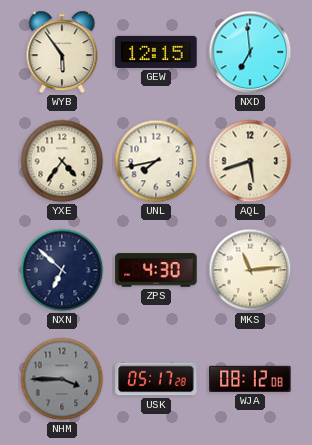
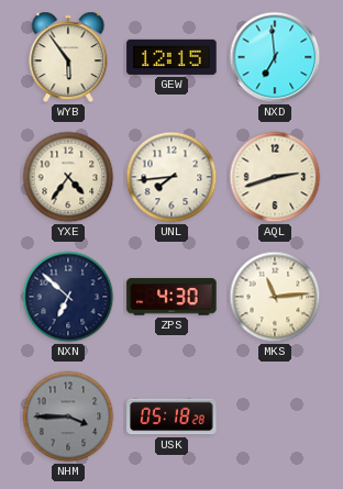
UNL: 7:43 -> 7:44 (171, 177)
AQL: 5:42 -> 2:42 (275, 177)
USK: 05:17 -> 05:18 (171, 416)
WJA: 08:12 -> none (250, 379)
